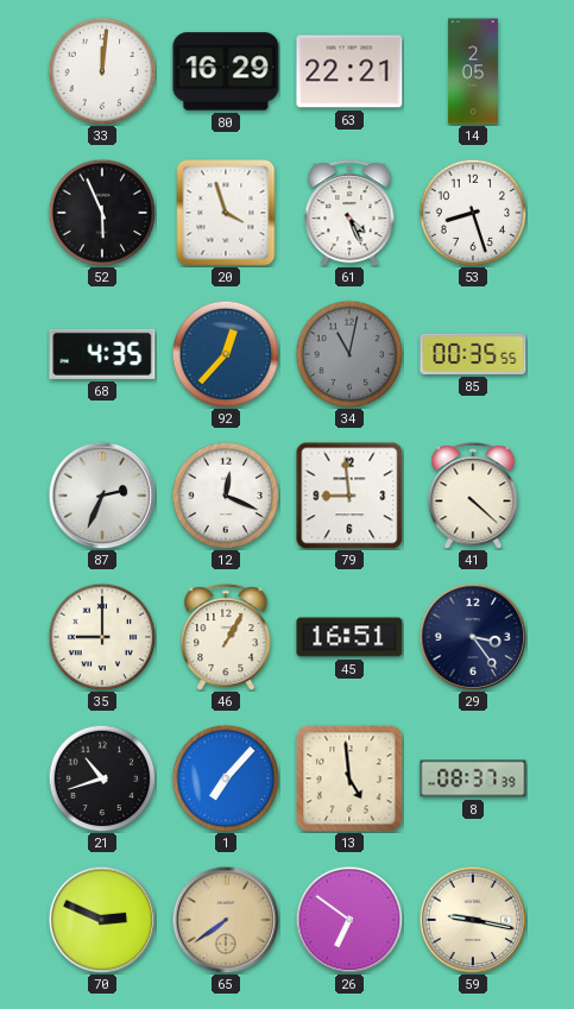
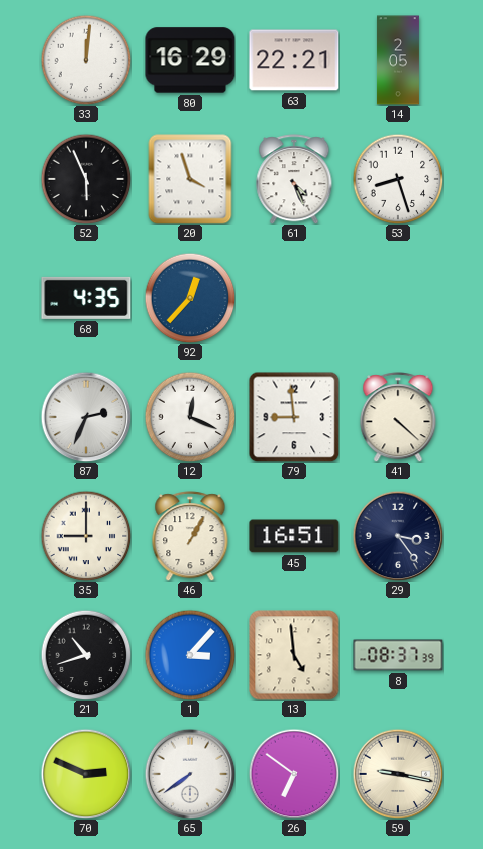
34: 11:02 -> none (349, 354)
85: 00:35 -> none (473, 354)
1: 7:07 -> 3:07 (190, 655)
65 dial: champagne -> white (190, 774)
